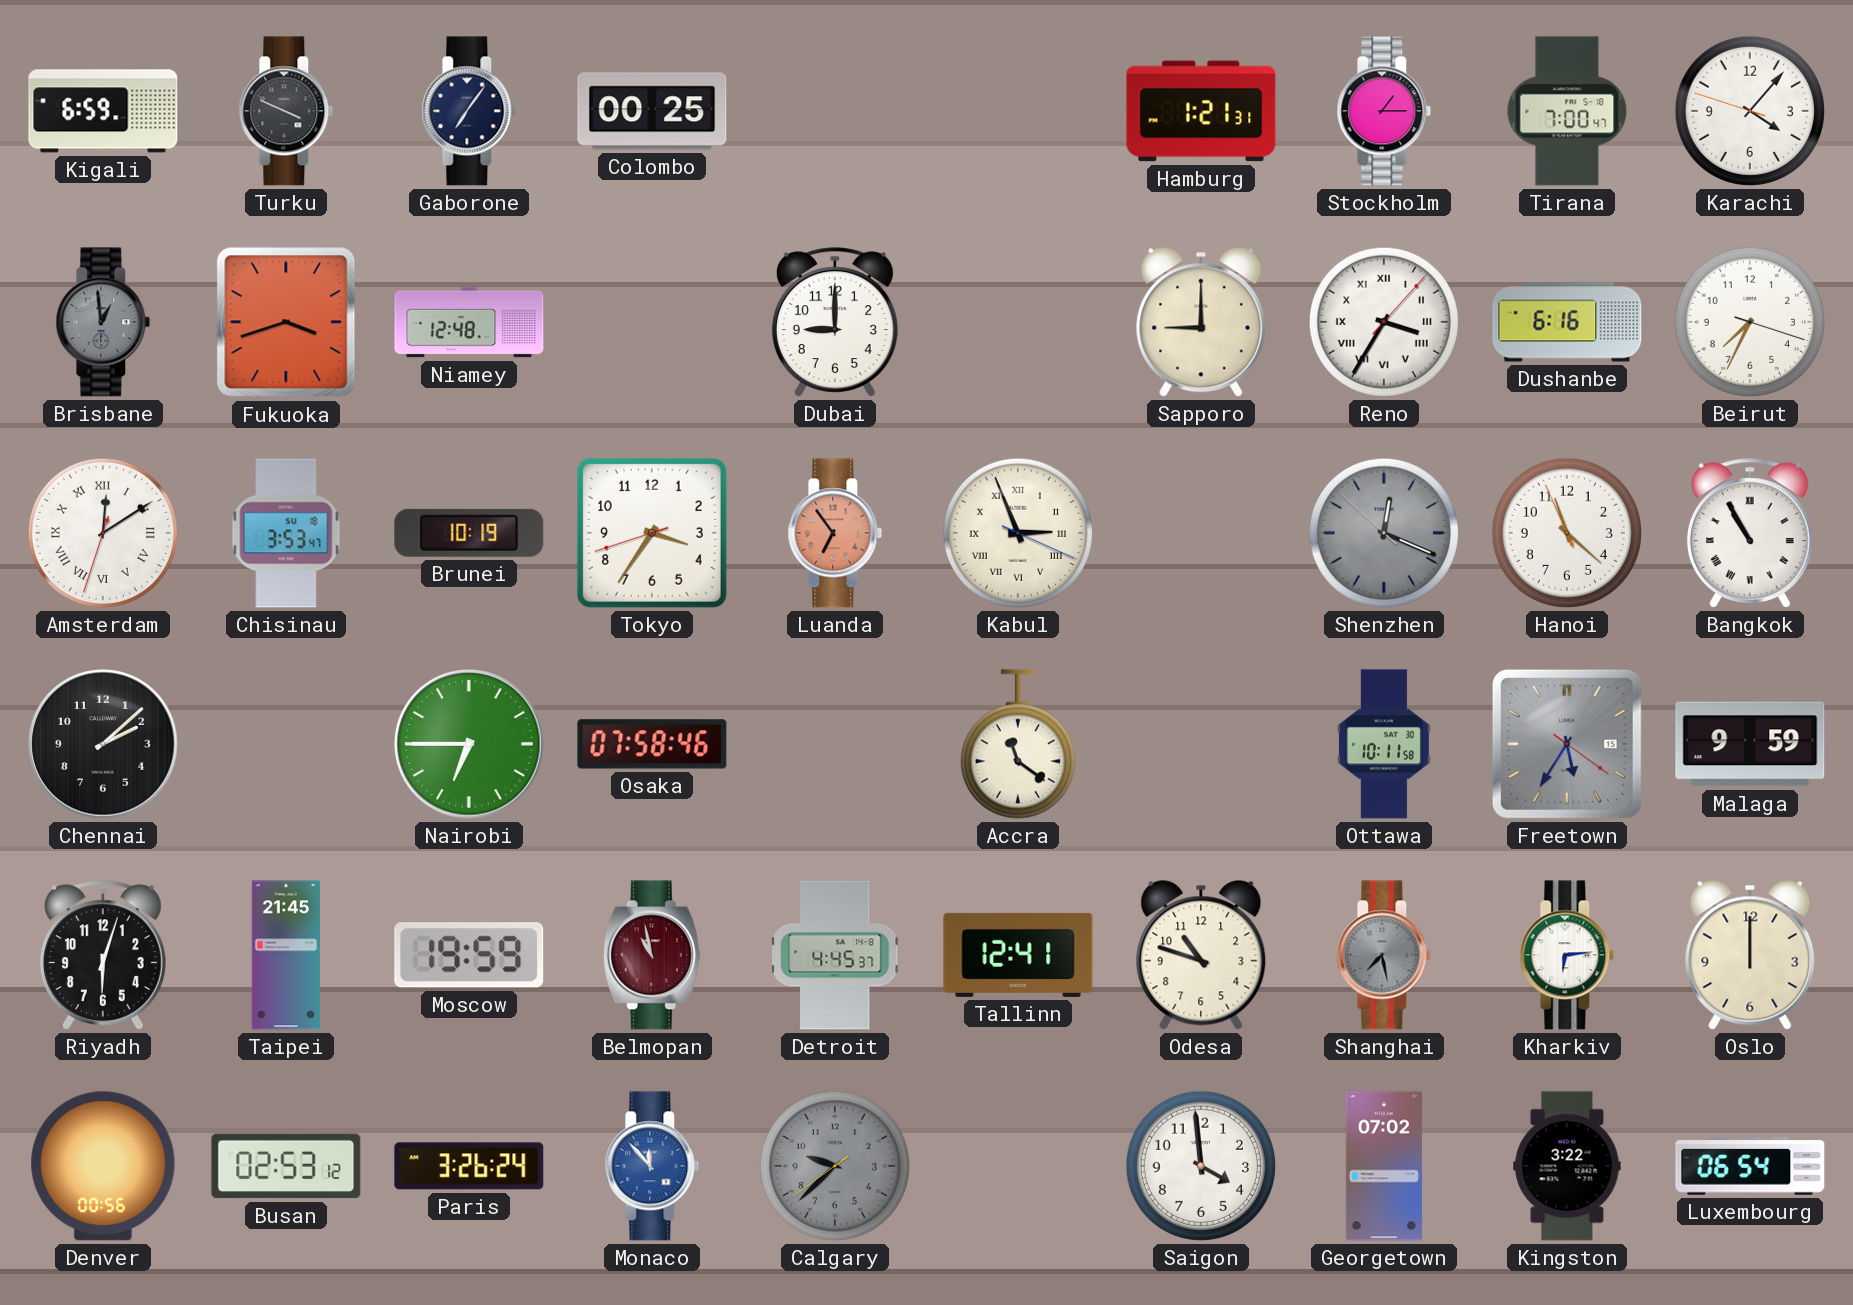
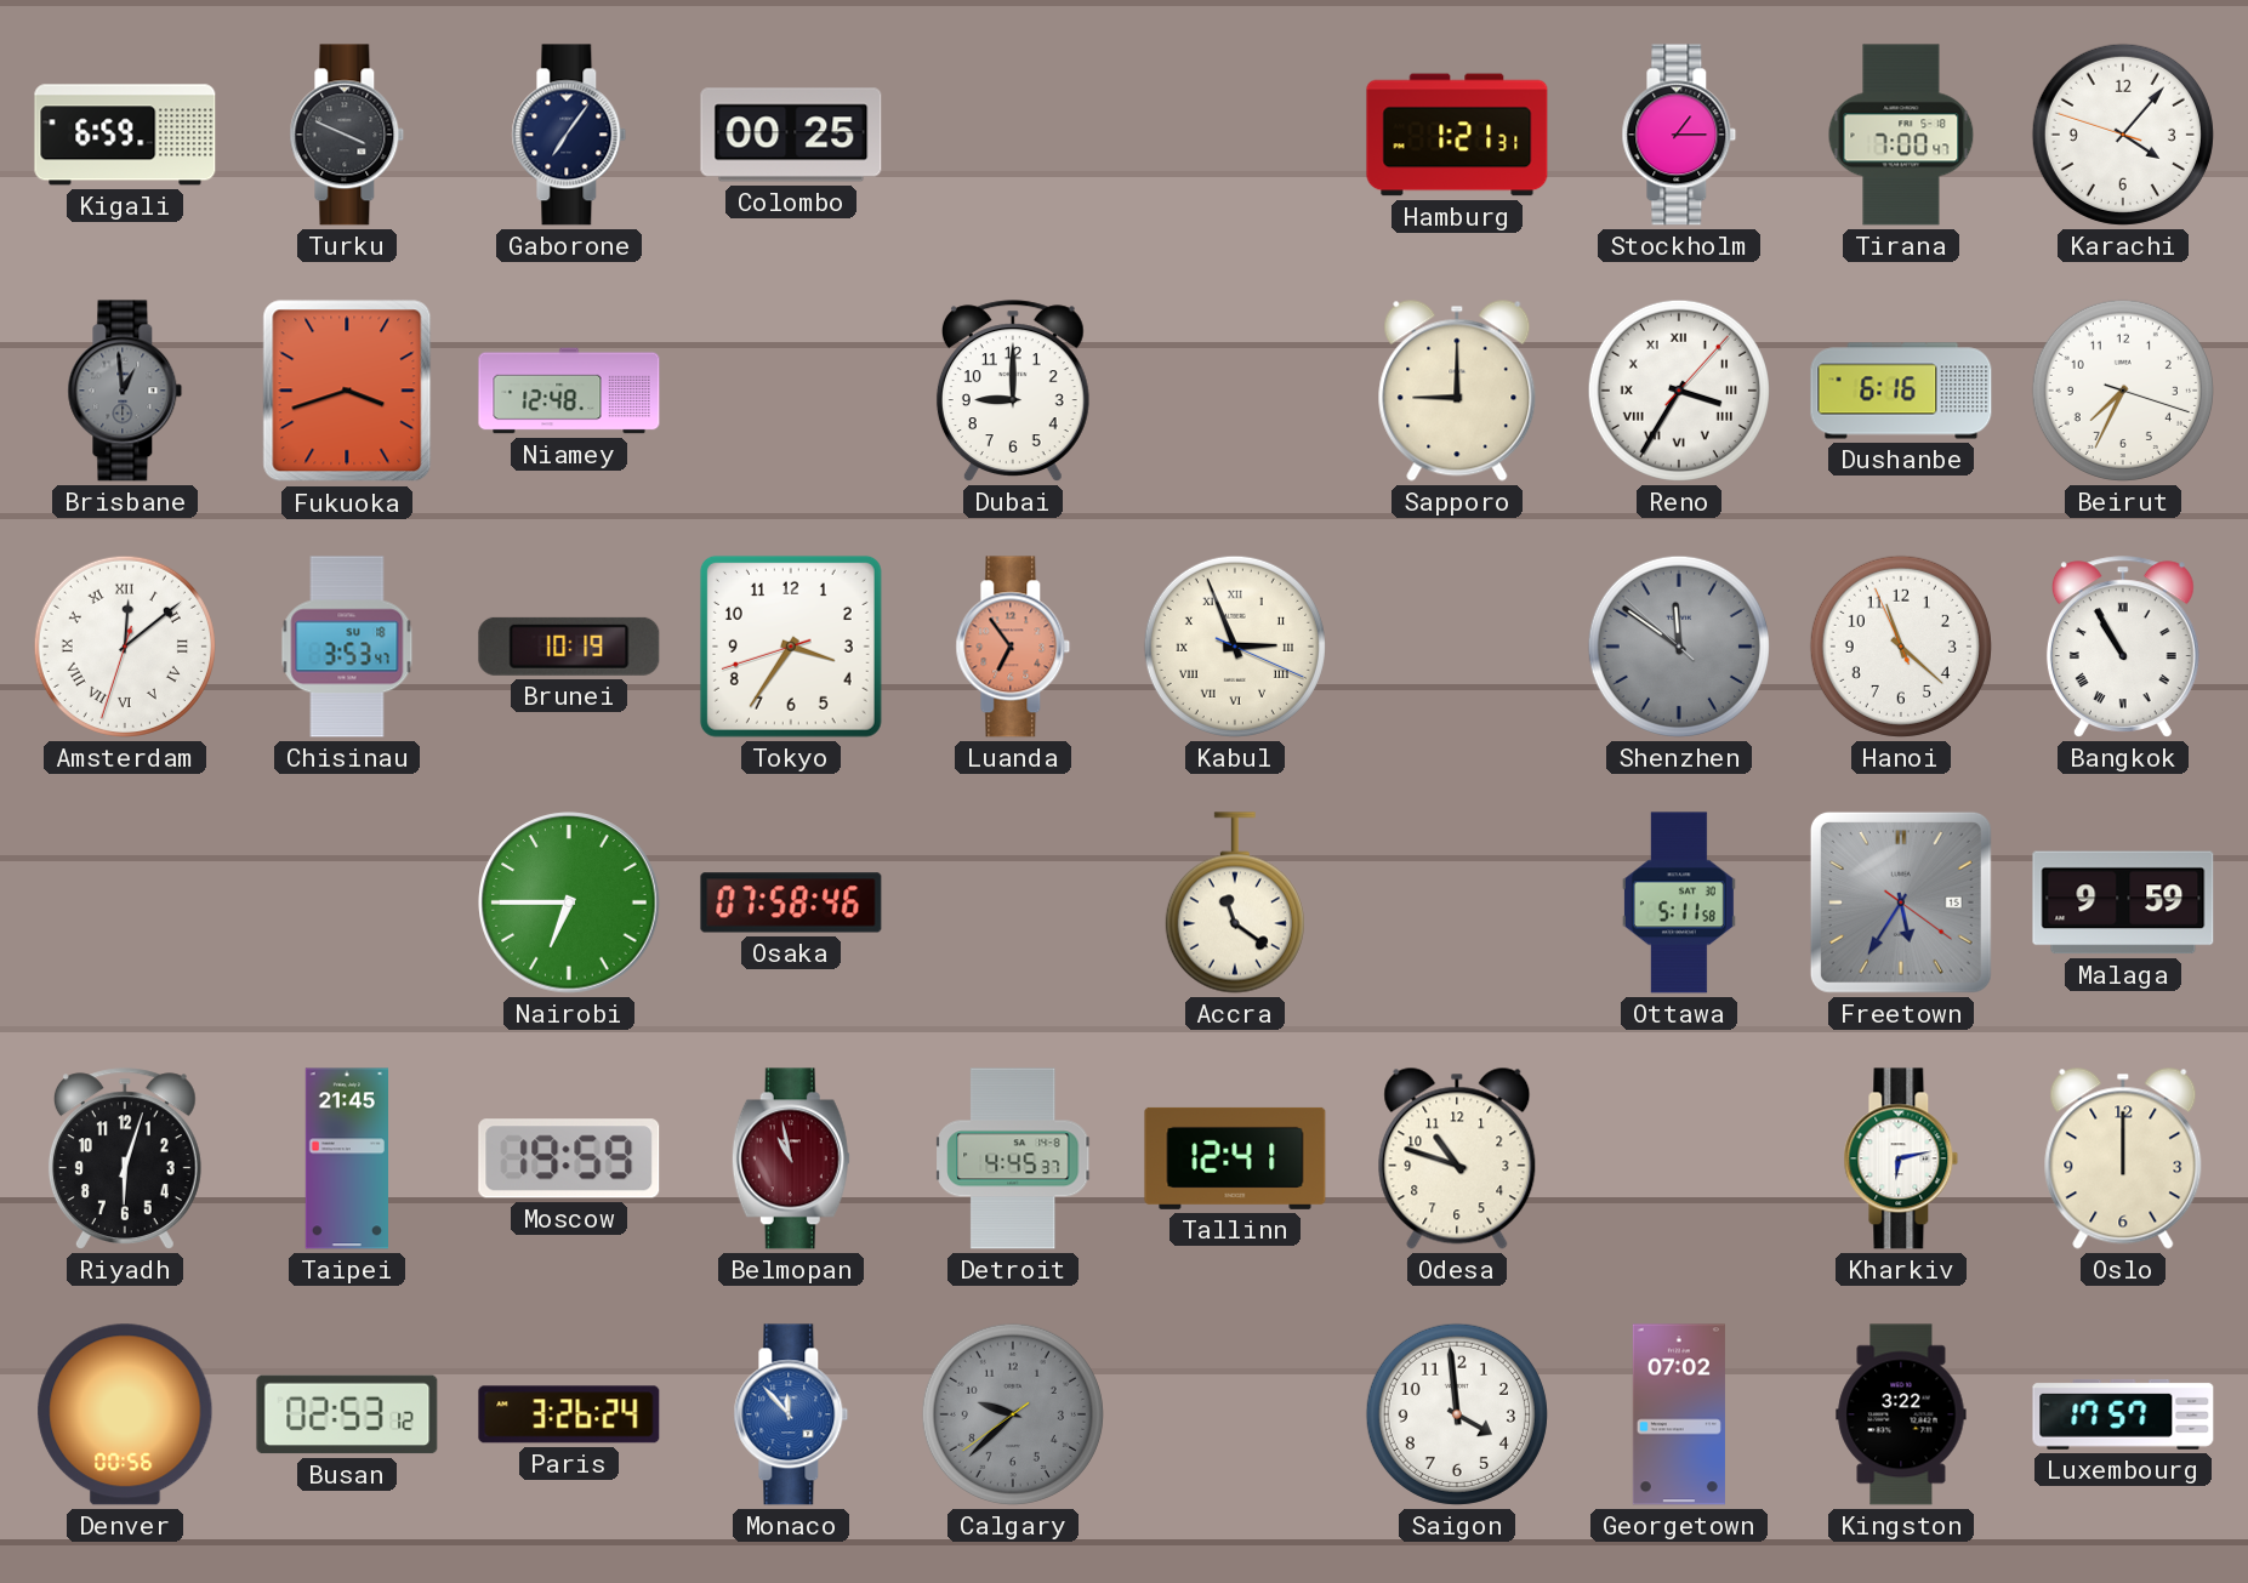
Amsterdam: 12:09 -> 12:08 (125, 647)
Shenzhen: 12:18 -> 11:50 (1679, 647)
Chennai: 2:08 -> none (103, 744)
Ottawa: 10:11 -> 5:11 (1679, 902)
Shanghai: 7:28 -> none (1384, 955)
Kharkiv: 6:14 -> 6:13 (1901, 1158)
Luxembourg: 06:54 -> 17:57 (2123, 1414)
